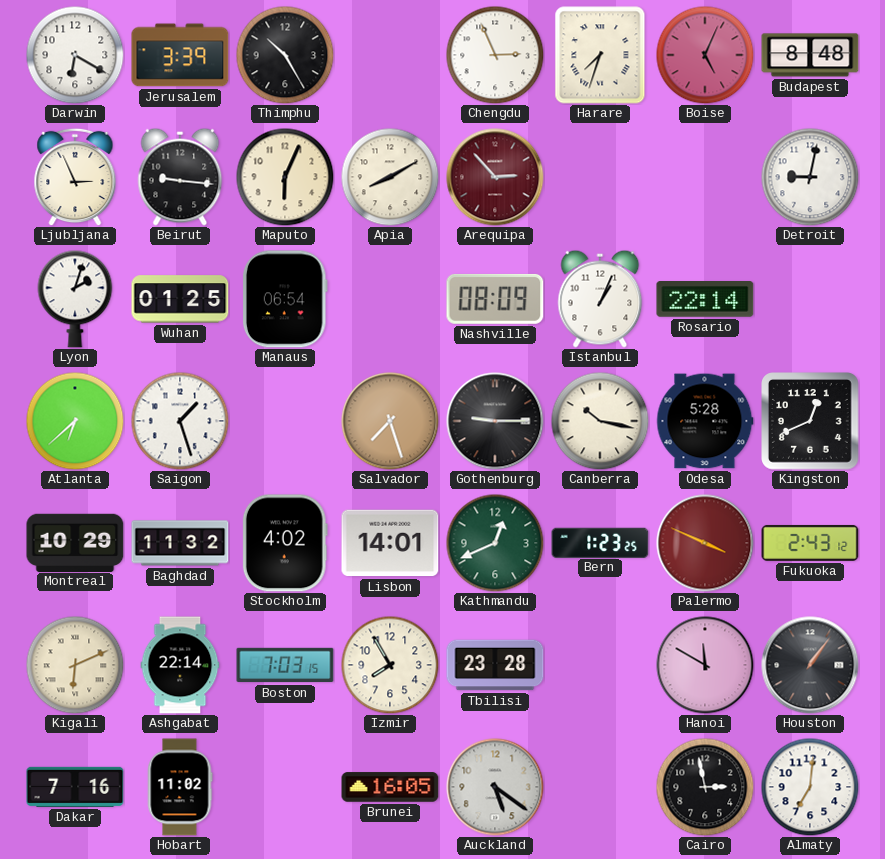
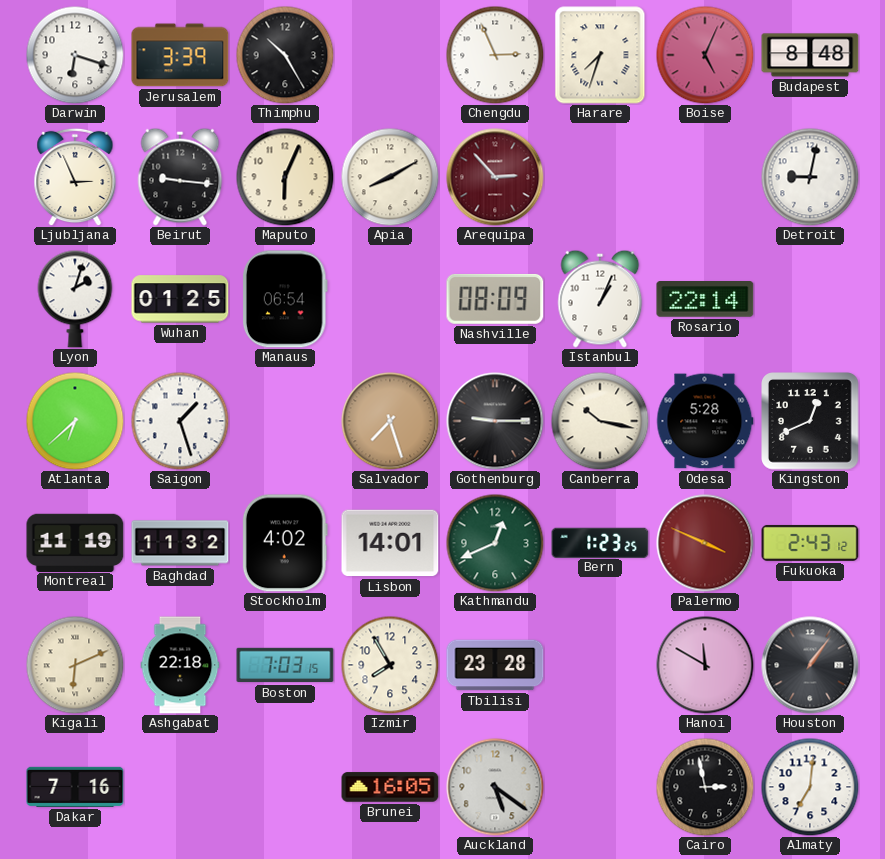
Darwin: 6:20 -> 6:18 (75, 55)
Montreal: 10:29 -> 11:19 (75, 542)
Ashgabat: 22:14 -> 22:18 (180, 665)
Hobart: 11:02 -> none (180, 787)
